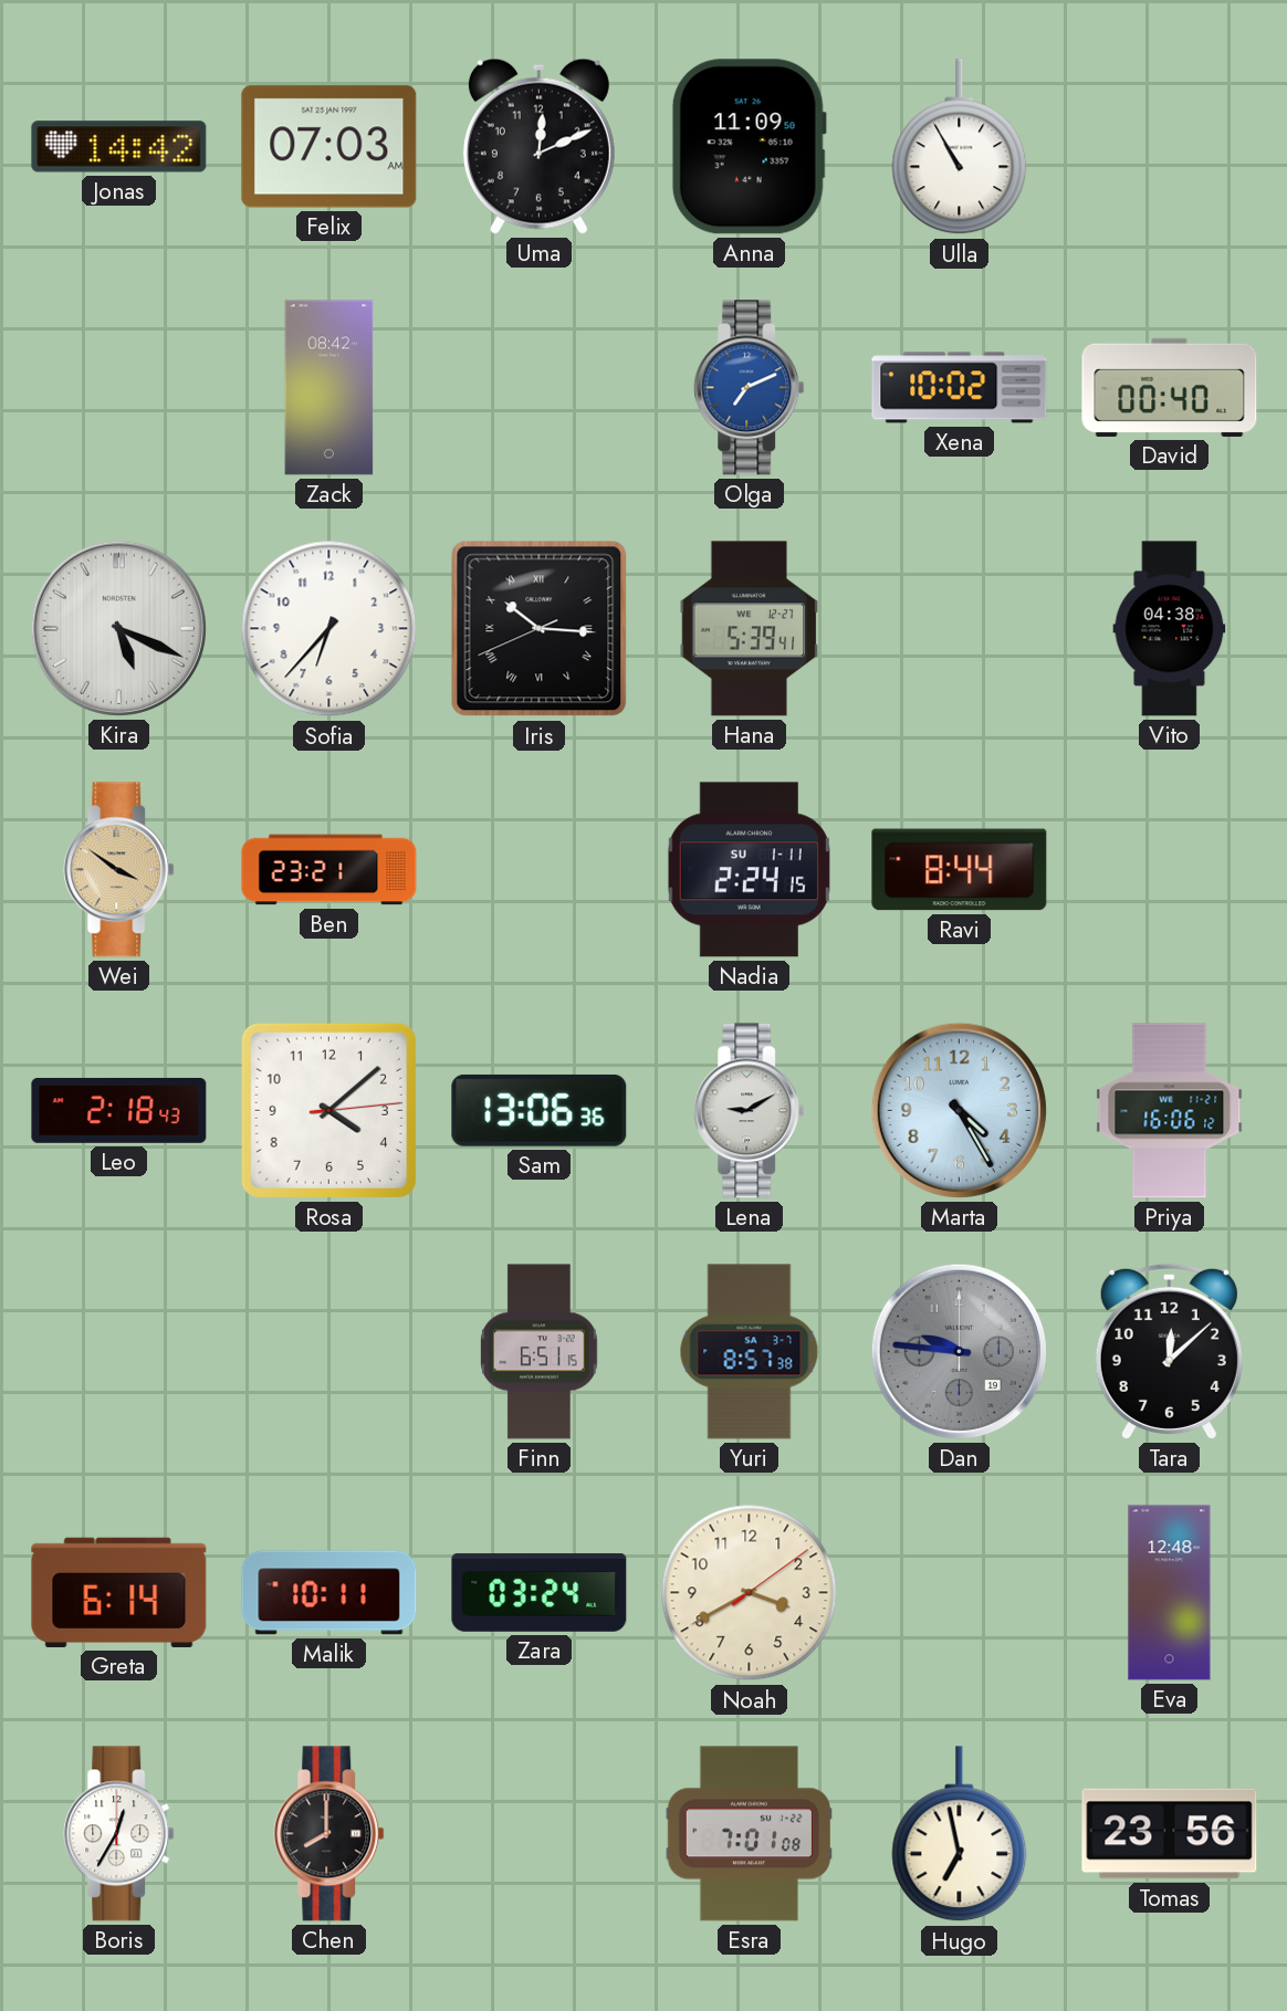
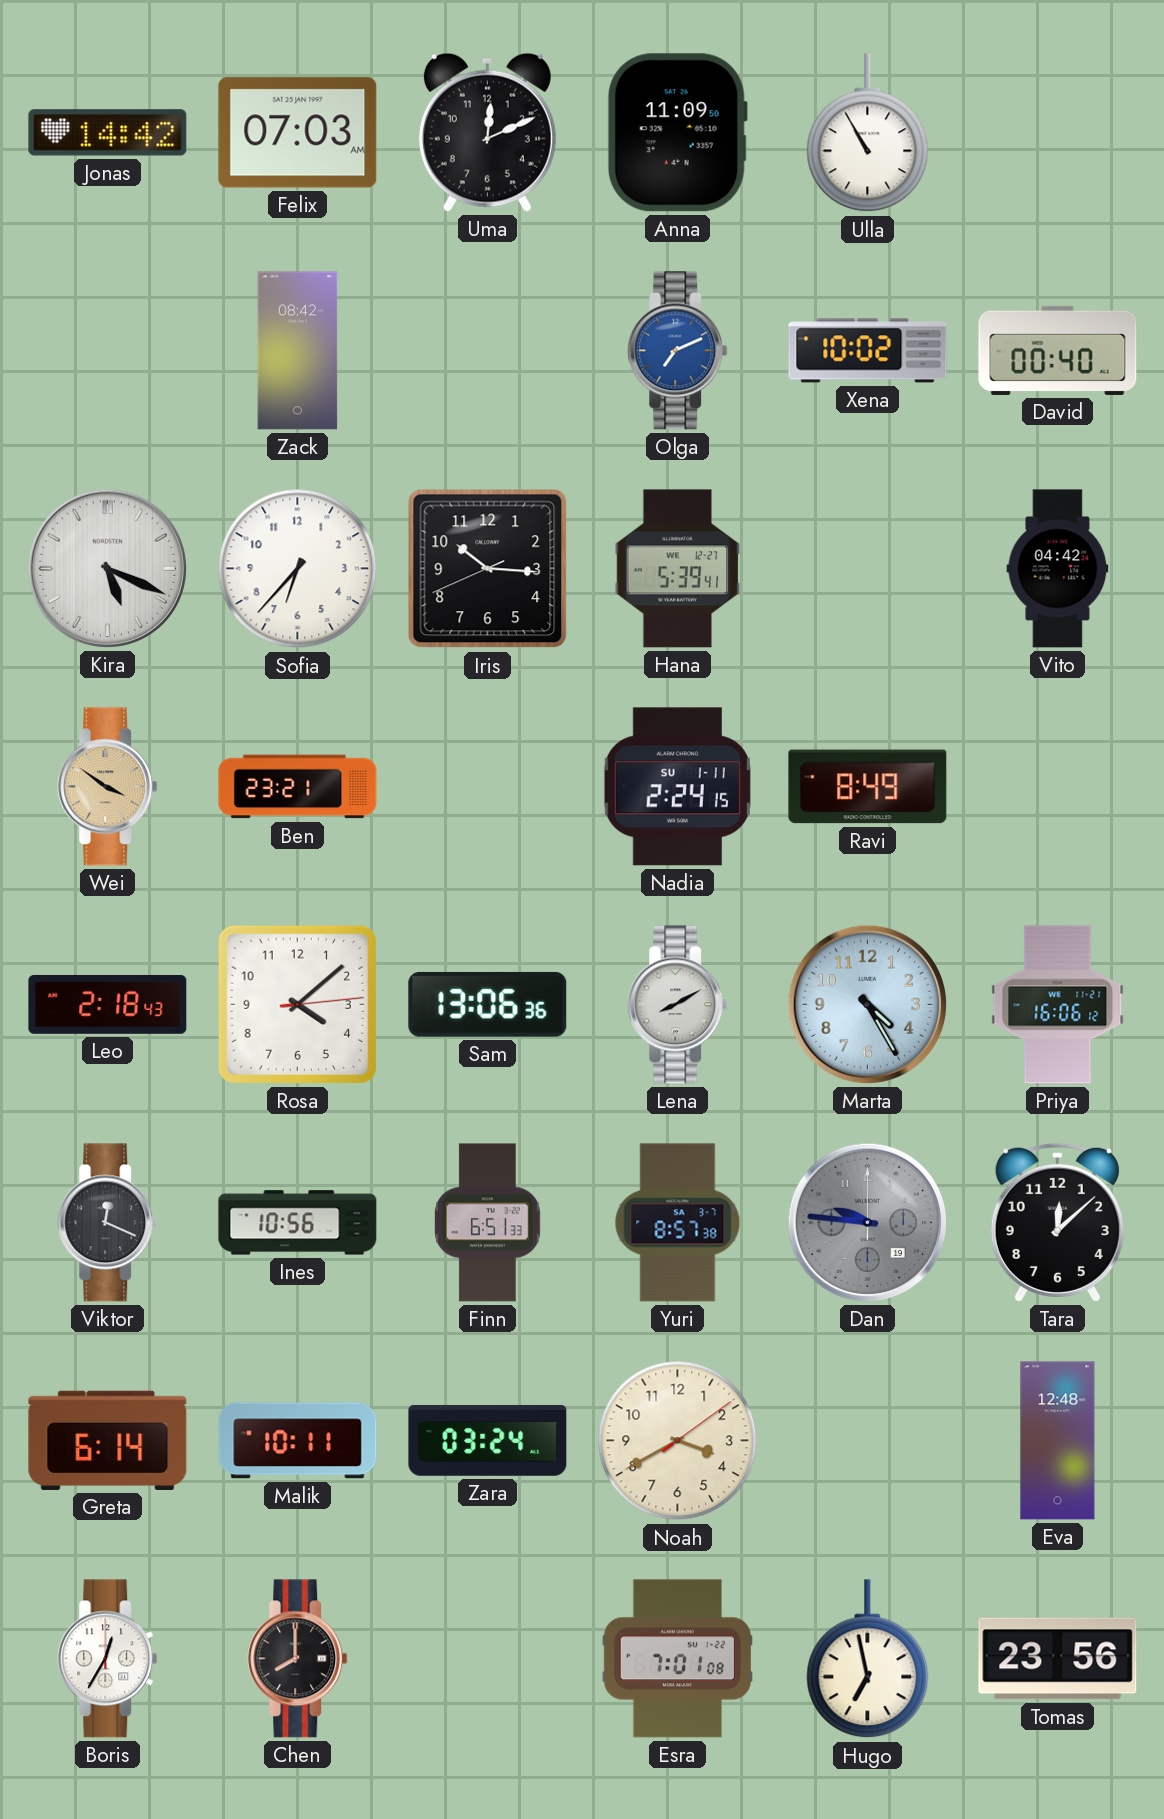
Iris numerals: Roman -> Arabic (488, 569)
Vito: 04:38 -> 04:42 (1058, 569)
Ravi: 8:44 -> 8:49 (868, 787)
Lena: 9:10 -> 8:10 (678, 1005)
Viktor: none -> 12:19 (108, 1223)
Ines: none -> 10:56 (298, 1223)
Finn: 6:51:15 -> 6:51:33 (488, 1223)
